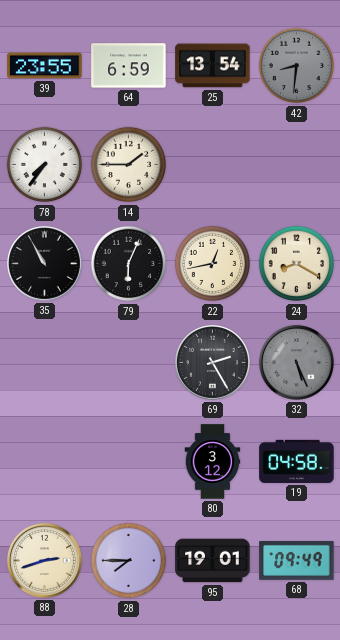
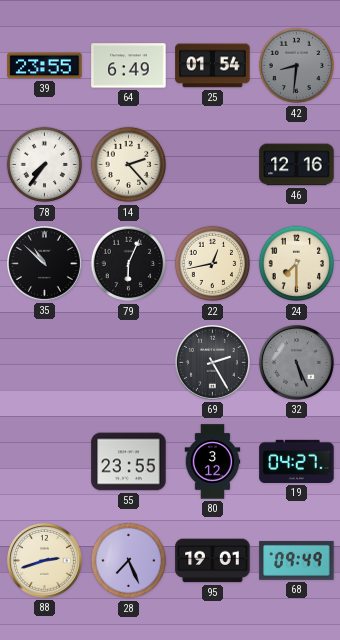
64: 6:59 -> 6:49 (129, 66)
25: 13:54 -> 01:54 (213, 66)
14: 1:45 -> 2:23 (129, 165)
46: none -> 12:16 (297, 165)
35: 10:55 -> 10:52 (44, 263)
24: 8:20 -> 7:30 (297, 264)
55: none -> 23:55 (129, 462)
19: 04:58 -> 04:27 (297, 461)
28: 7:45 -> 7:26 (129, 561)
